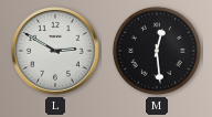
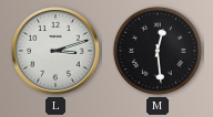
L: 2:50 -> 3:12 (55, 51)
